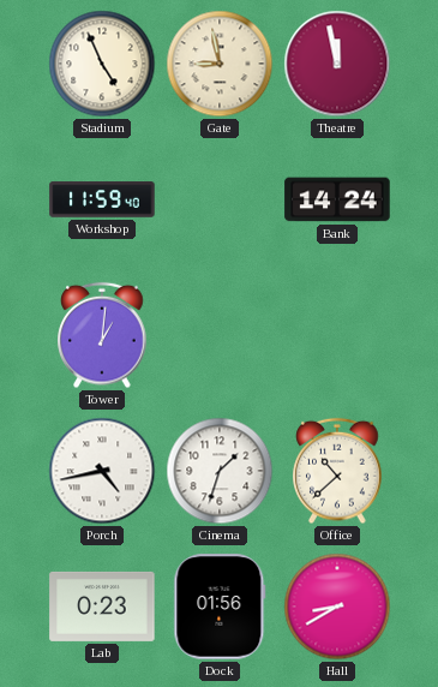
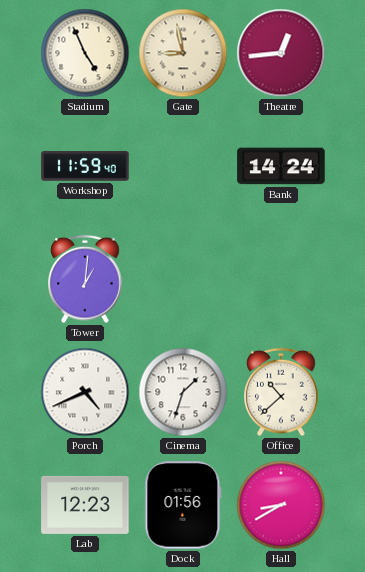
Theatre: 11:58 -> 12:44 (281, 53)
Porch: 4:43 -> 4:41 (85, 392)
Lab: 0:23 -> 12:23 (85, 505)
